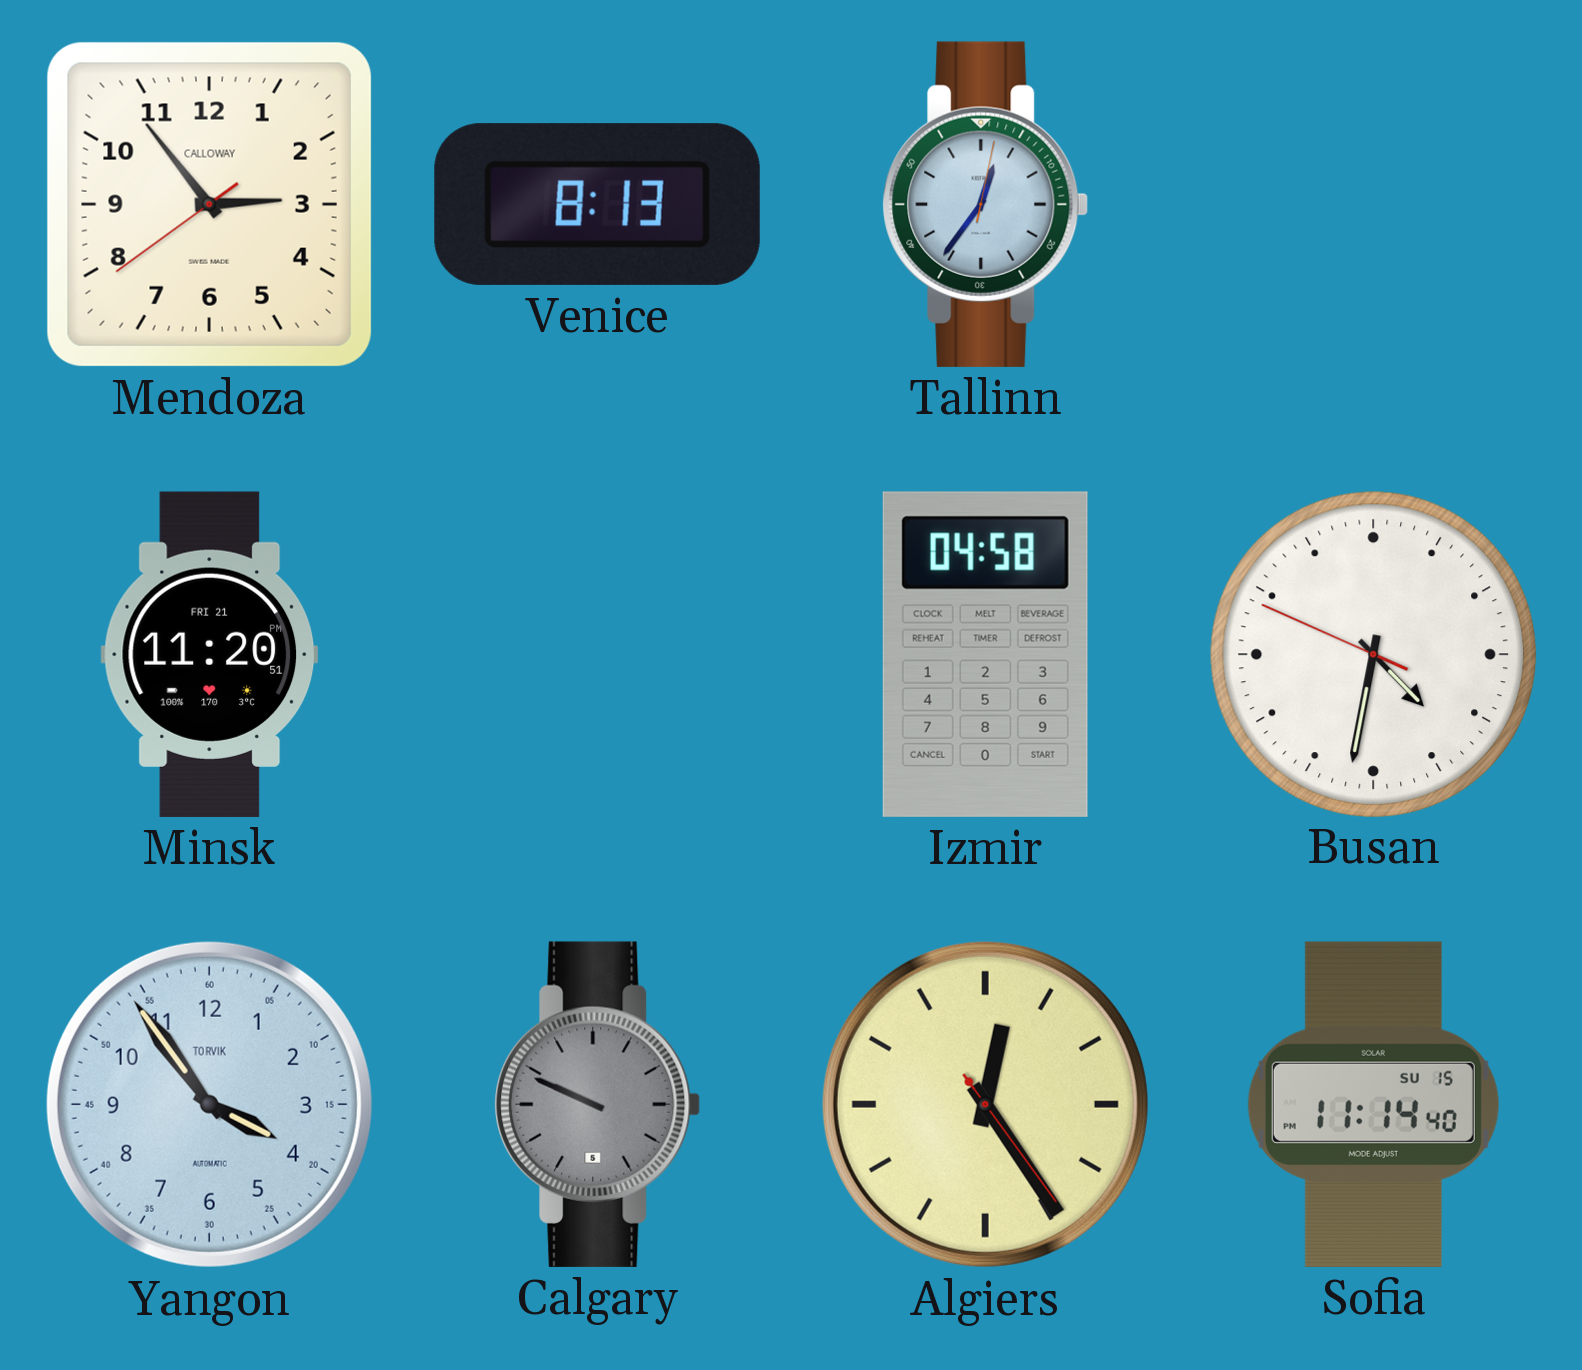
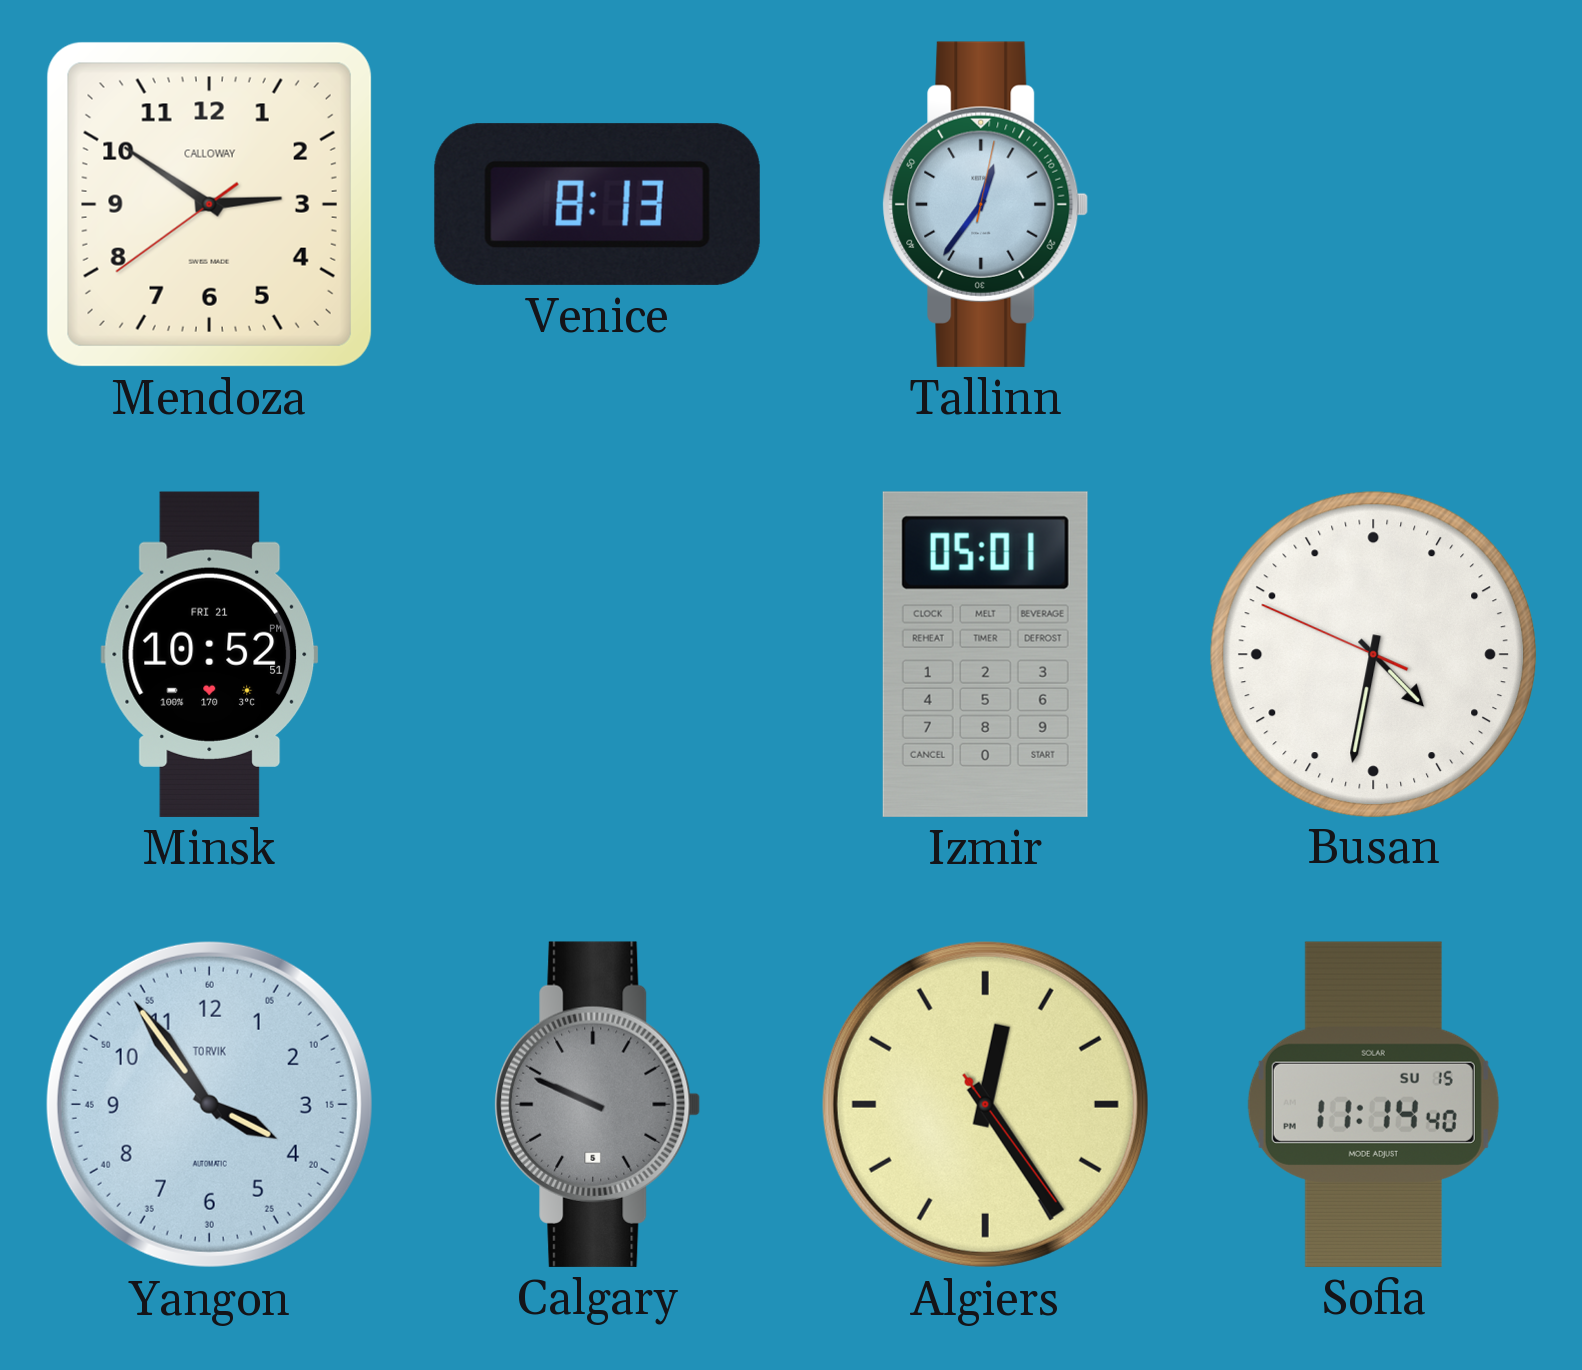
Mendoza: 2:53 -> 2:50 (209, 204)
Minsk: 11:20 -> 10:52 (210, 654)
Izmir: 04:58 -> 05:01 (985, 654)
